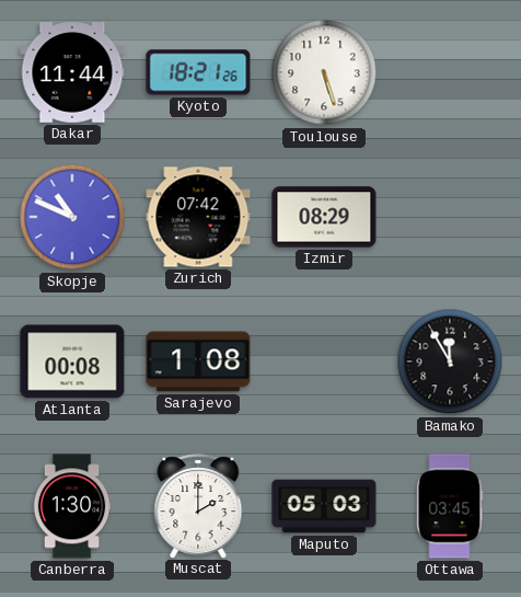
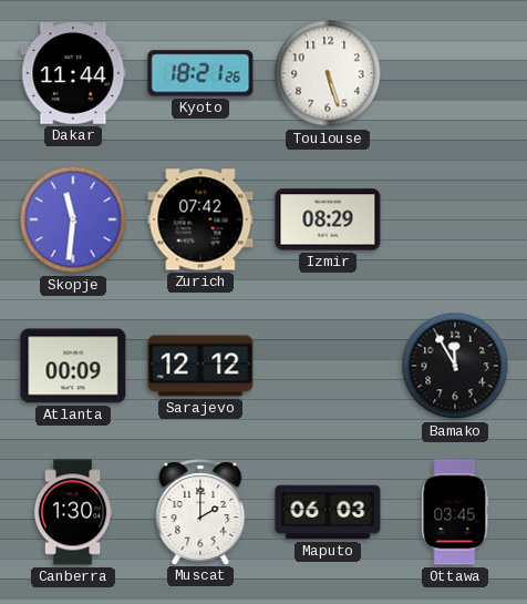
Skopje: 10:49 -> 11:31 (73, 219)
Atlanta: 00:08 -> 00:09 (73, 366)
Sarajevo: 1:08 -> 12:12 (200, 366)
Maputo: 05:03 -> 06:03 (328, 512)
